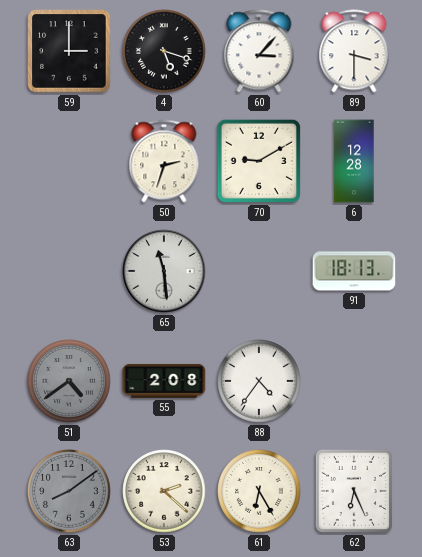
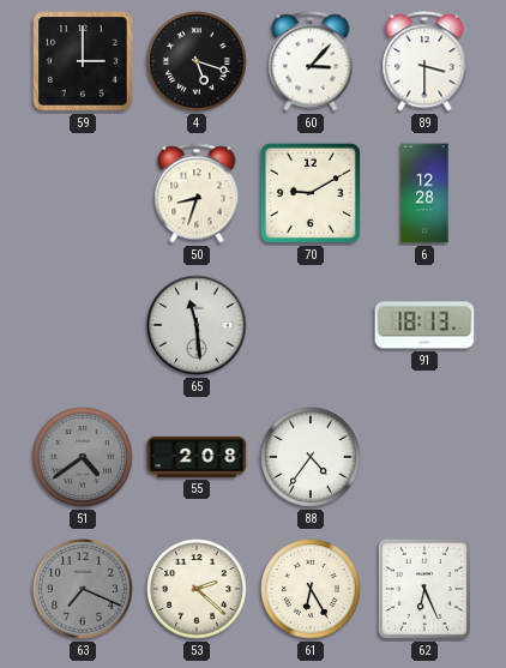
50: 2:33 -> 8:33 (197, 193)
63: 8:09 -> 7:19 (83, 589)
